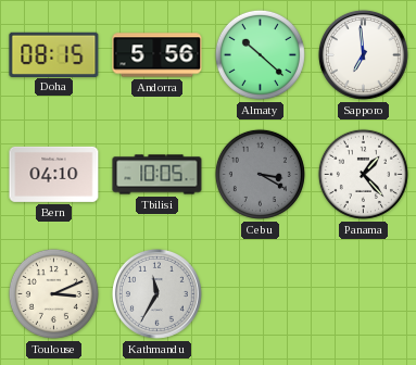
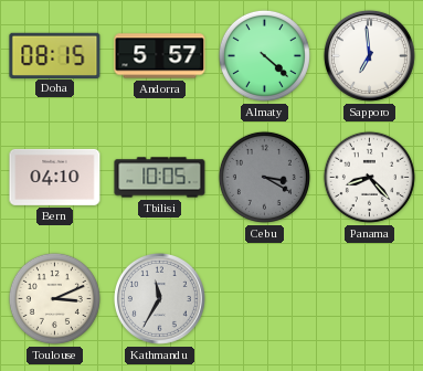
Andorra: 5:56 -> 5:57 (160, 56)
Almaty: 10:22 -> 4:22 (264, 55)
Panama: 1:23 -> 8:23 (369, 177)
